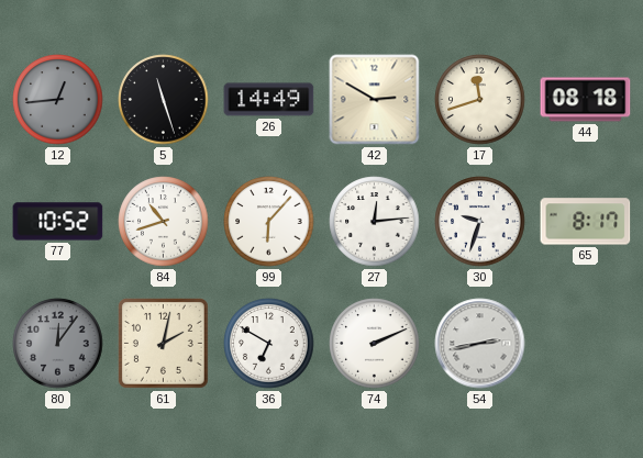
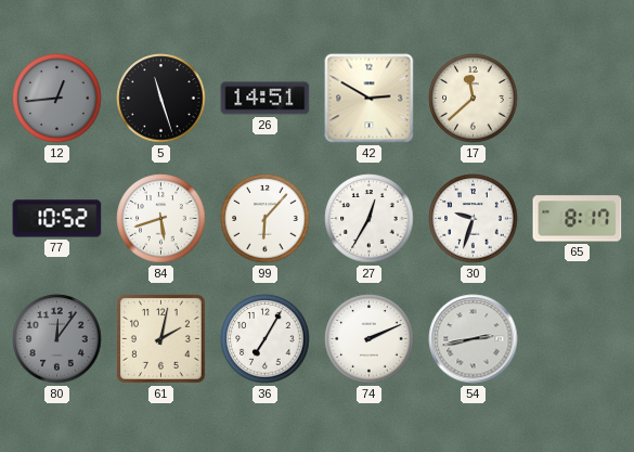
26: 14:49 -> 14:51 (266, 99)
17: 11:42 -> 11:38 (474, 99)
44: 08:18 -> none (586, 100)
84: 10:42 -> 5:42 (161, 219)
27: 12:14 -> 12:35 (370, 219)
36: 6:50 -> 7:05 (266, 339)
